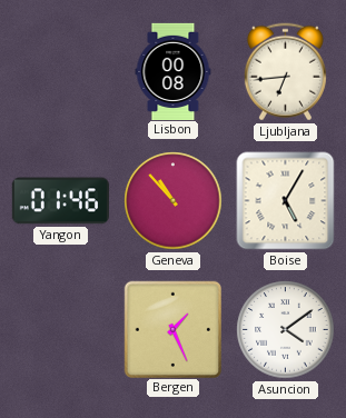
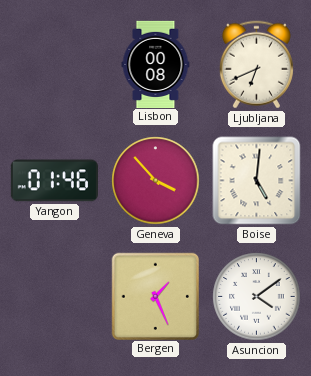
Ljubljana: 6:44 -> 6:41 (256, 65)
Geneva: 10:53 -> 3:53 (156, 181)
Boise: 5:05 -> 5:01 (257, 181)
